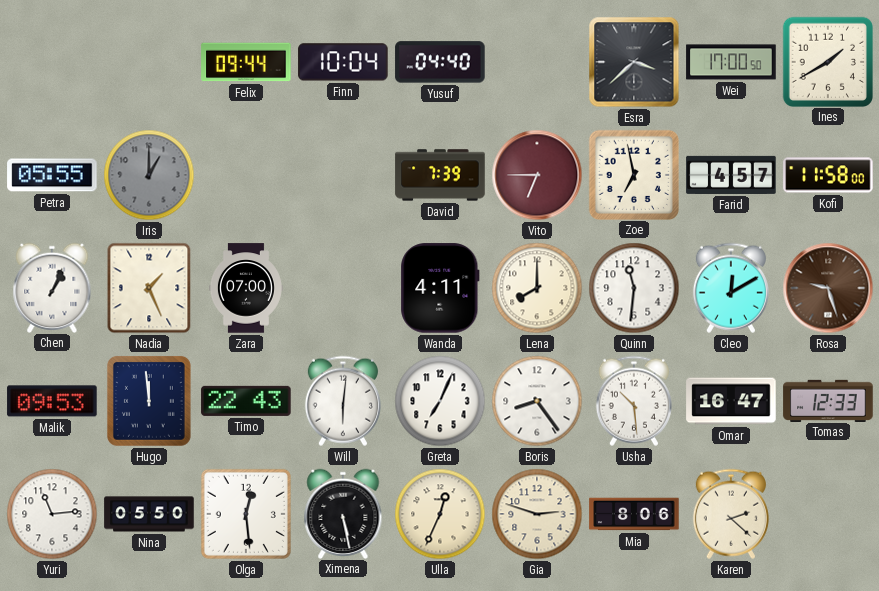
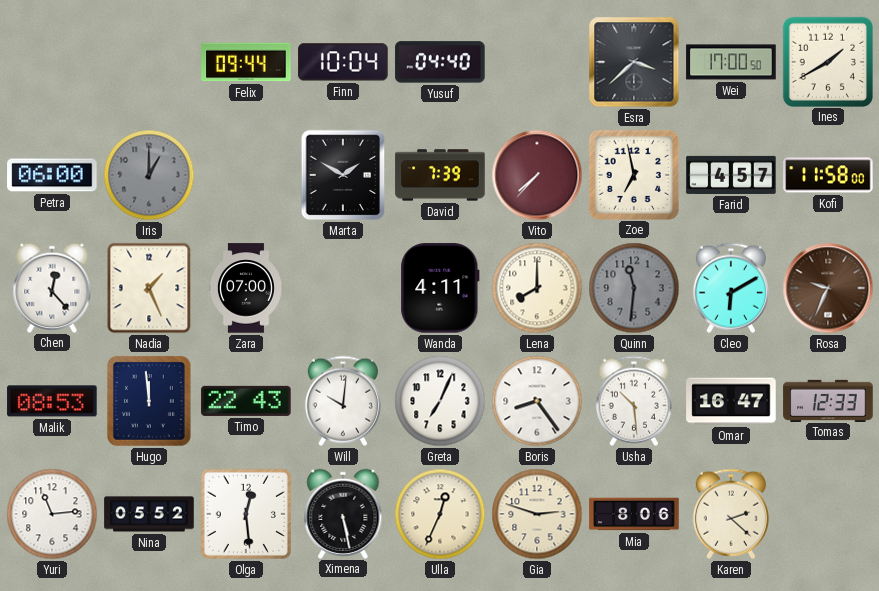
Petra: 05:55 -> 06:00 (52, 175)
Marta: none -> 1:50 (343, 175)
Vito: 6:45 -> 7:37 (537, 175)
Chen: 1:04 -> 12:23 (52, 287)
Quinn dial: white -> grey (634, 288)
Cleo: 12:10 -> 6:10 (731, 288)
Rosa: 9:27 -> 9:34 (828, 288)
Malik: 09:53 -> 08:53 (52, 401)
Will: 6:01 -> 10:01 (343, 401)
Nina: 05:50 -> 05:52 (149, 514)
